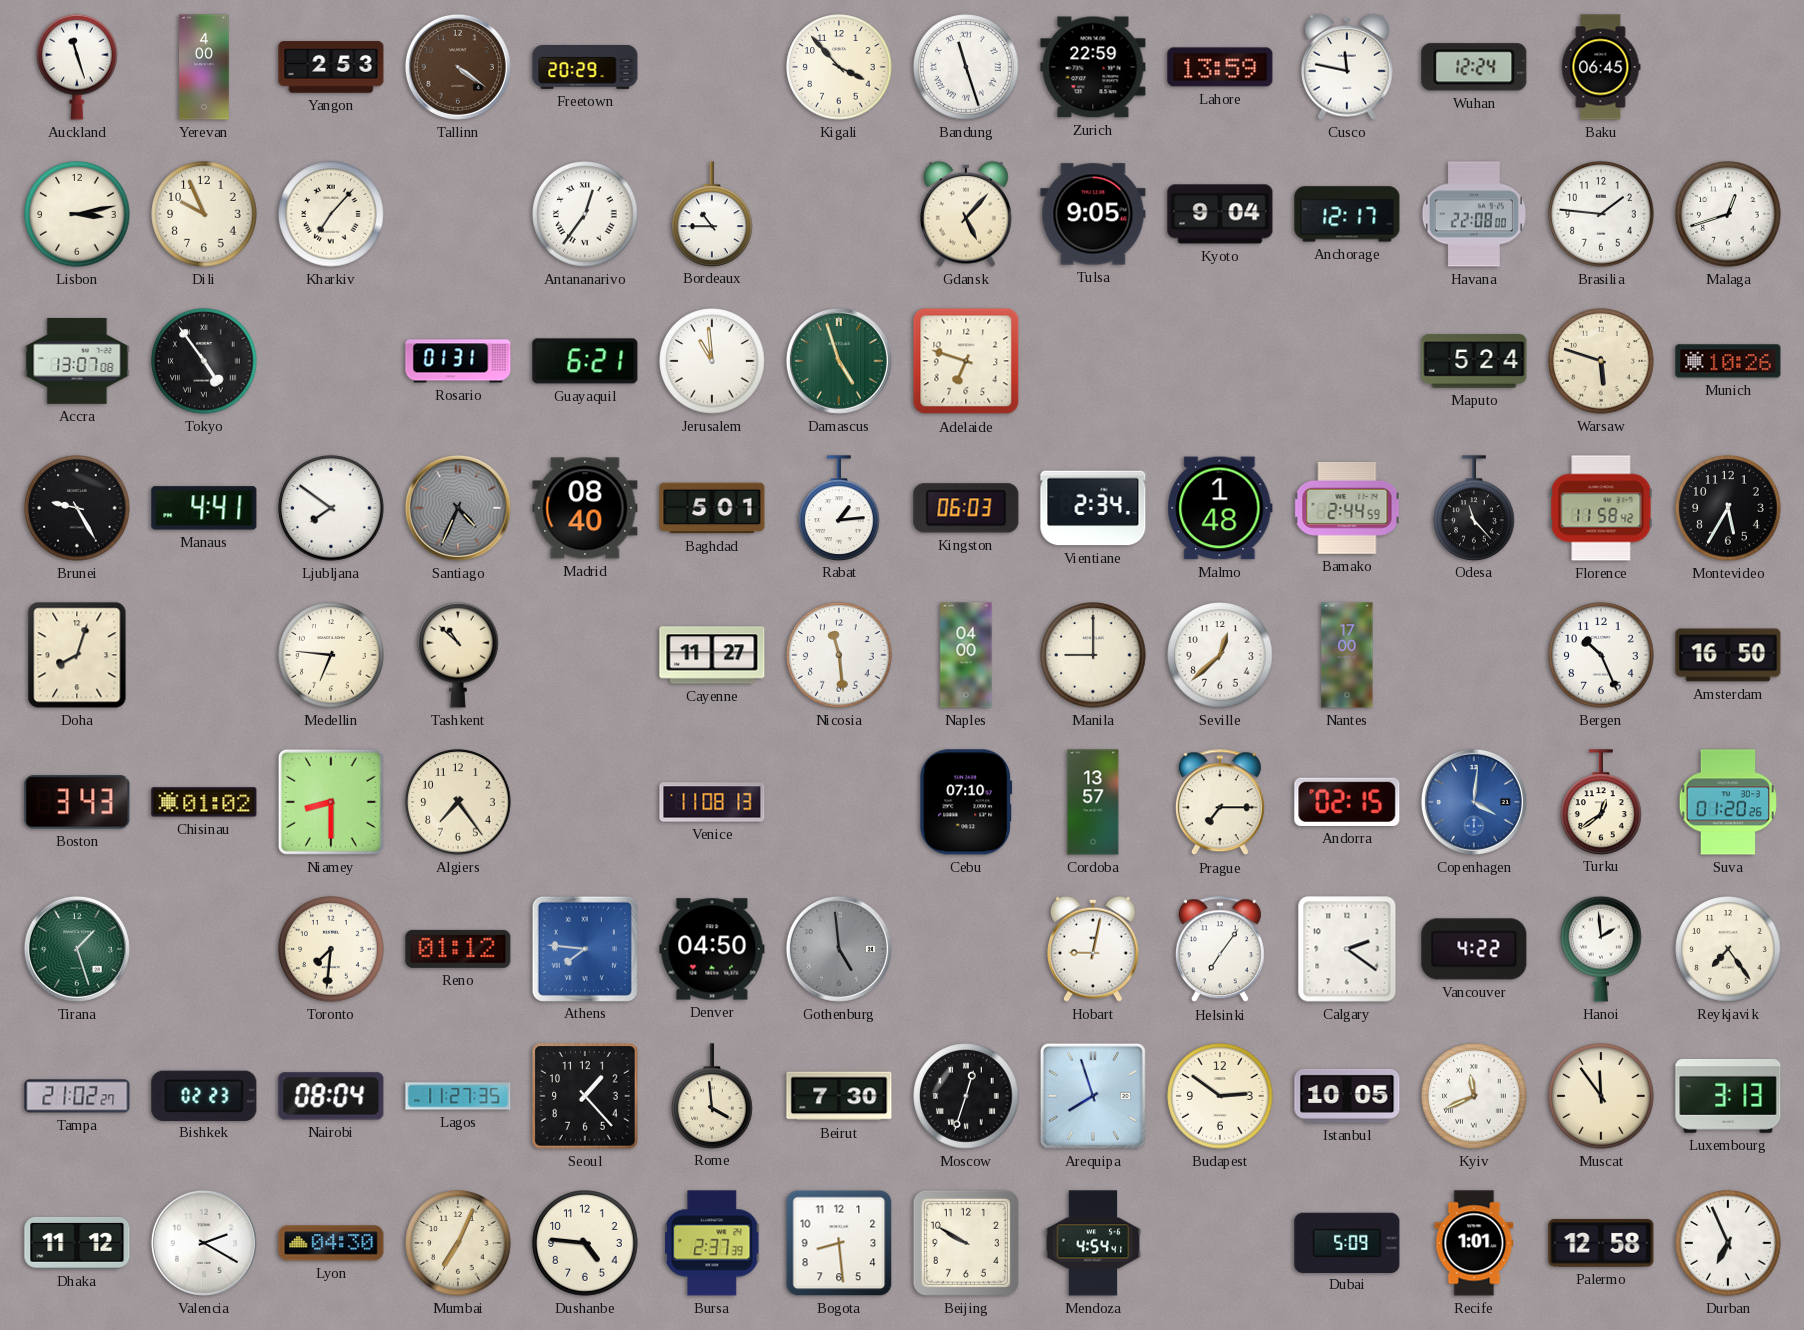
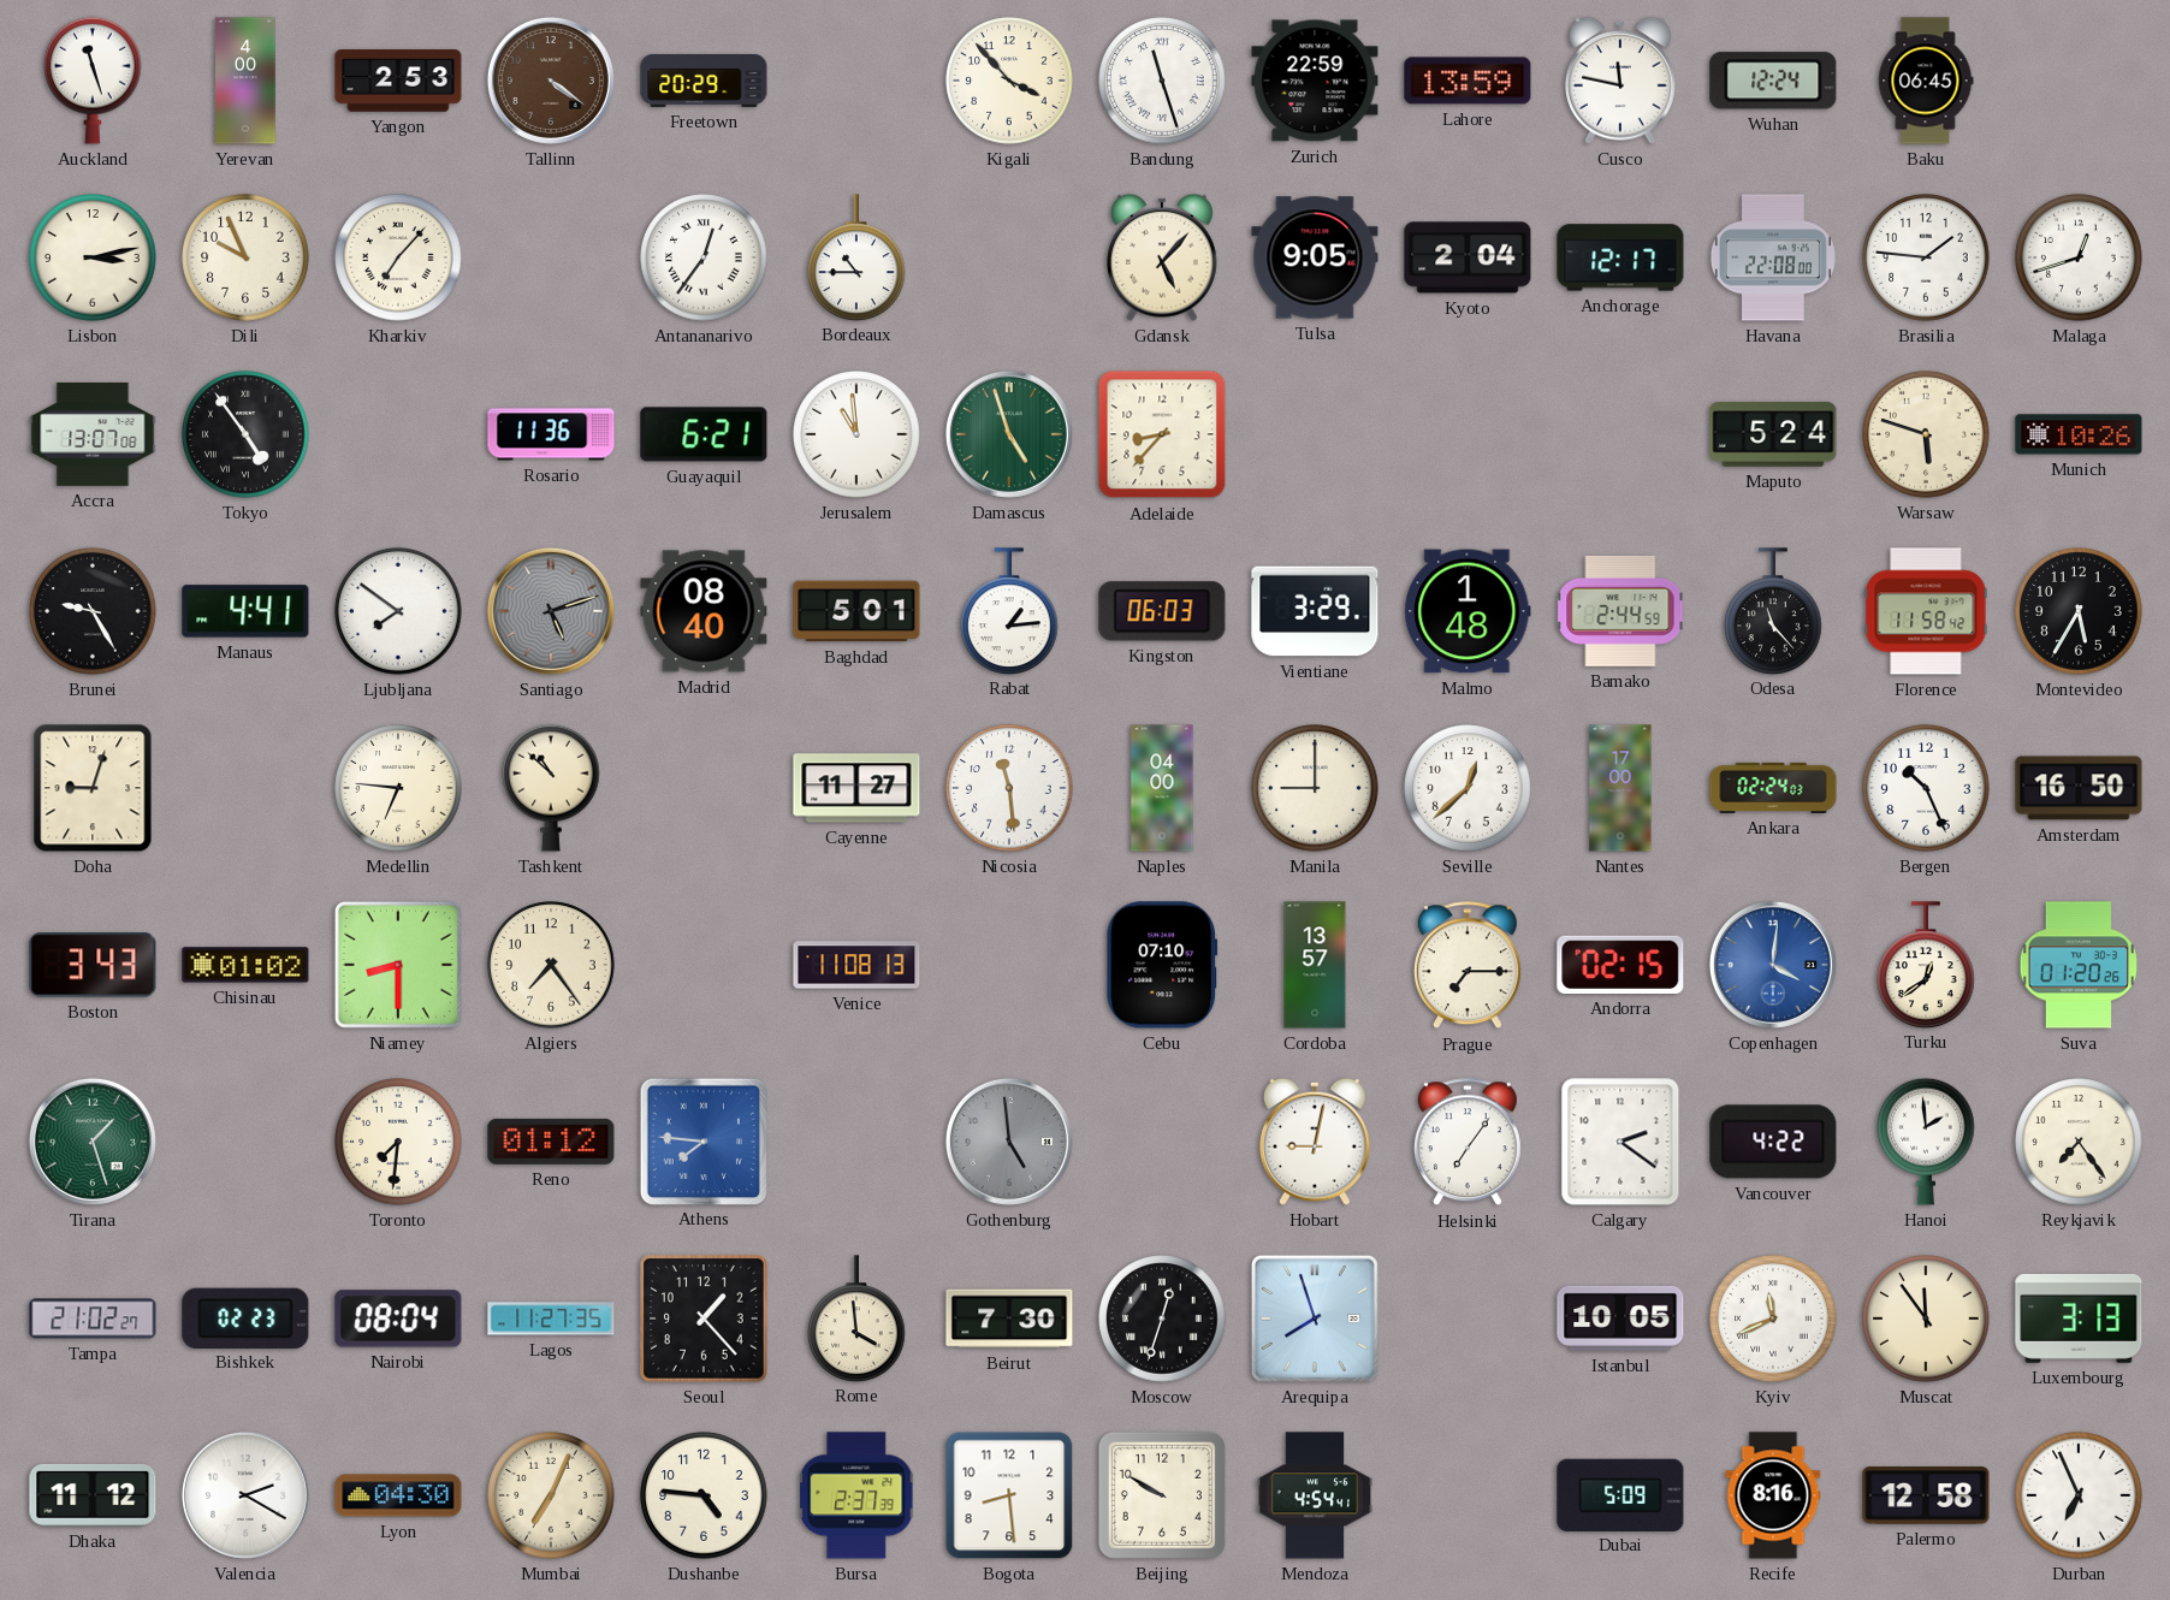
Kyoto: 9:04 -> 2:04 (1468, 257)
Rosario: 01:31 -> 11:36 (551, 434)
Adelaide: 6:48 -> 8:37 (1162, 434)
Santiago: 4:34 -> 5:12 (551, 611)
Vientiane: 2:34 -> 3:29 (1315, 611)
Doha: 8:03 -> 9:03 (93, 788)
Ankara: none -> 02:24 (1773, 788)
Denver: 04:50 -> none (712, 949)
Budapest: 2:51 -> none (1220, 1096)
Recife: 1:01 -> 8:16 (1773, 1495)
